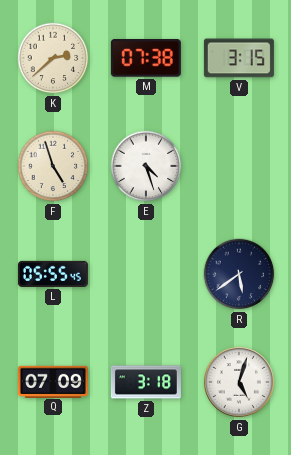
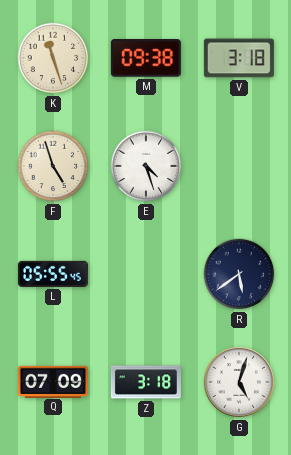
K: 2:38 -> 11:27 (53, 58)
M: 07:38 -> 09:38 (146, 58)
V: 3:15 -> 3:18 (239, 58)
